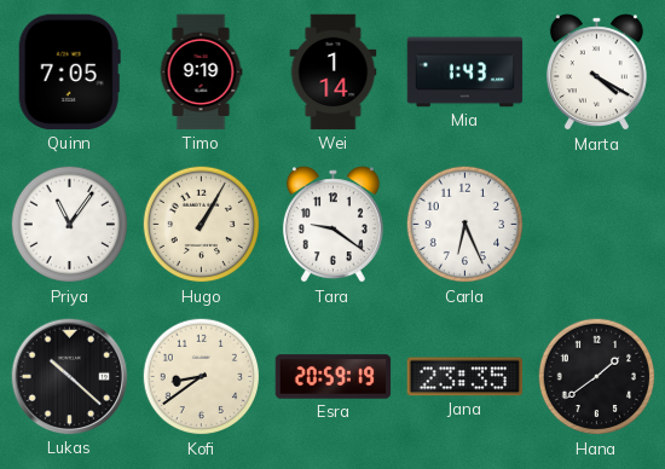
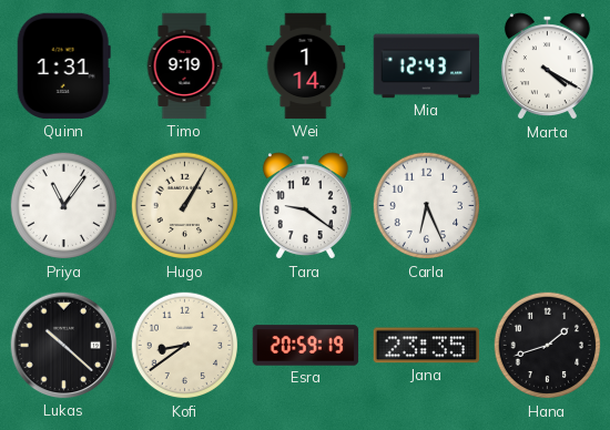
Quinn: 7:05 -> 1:31 (63, 66)
Mia: 1:43 -> 12:43 (427, 66)
Hana: 1:39 -> 1:42 (548, 346)
